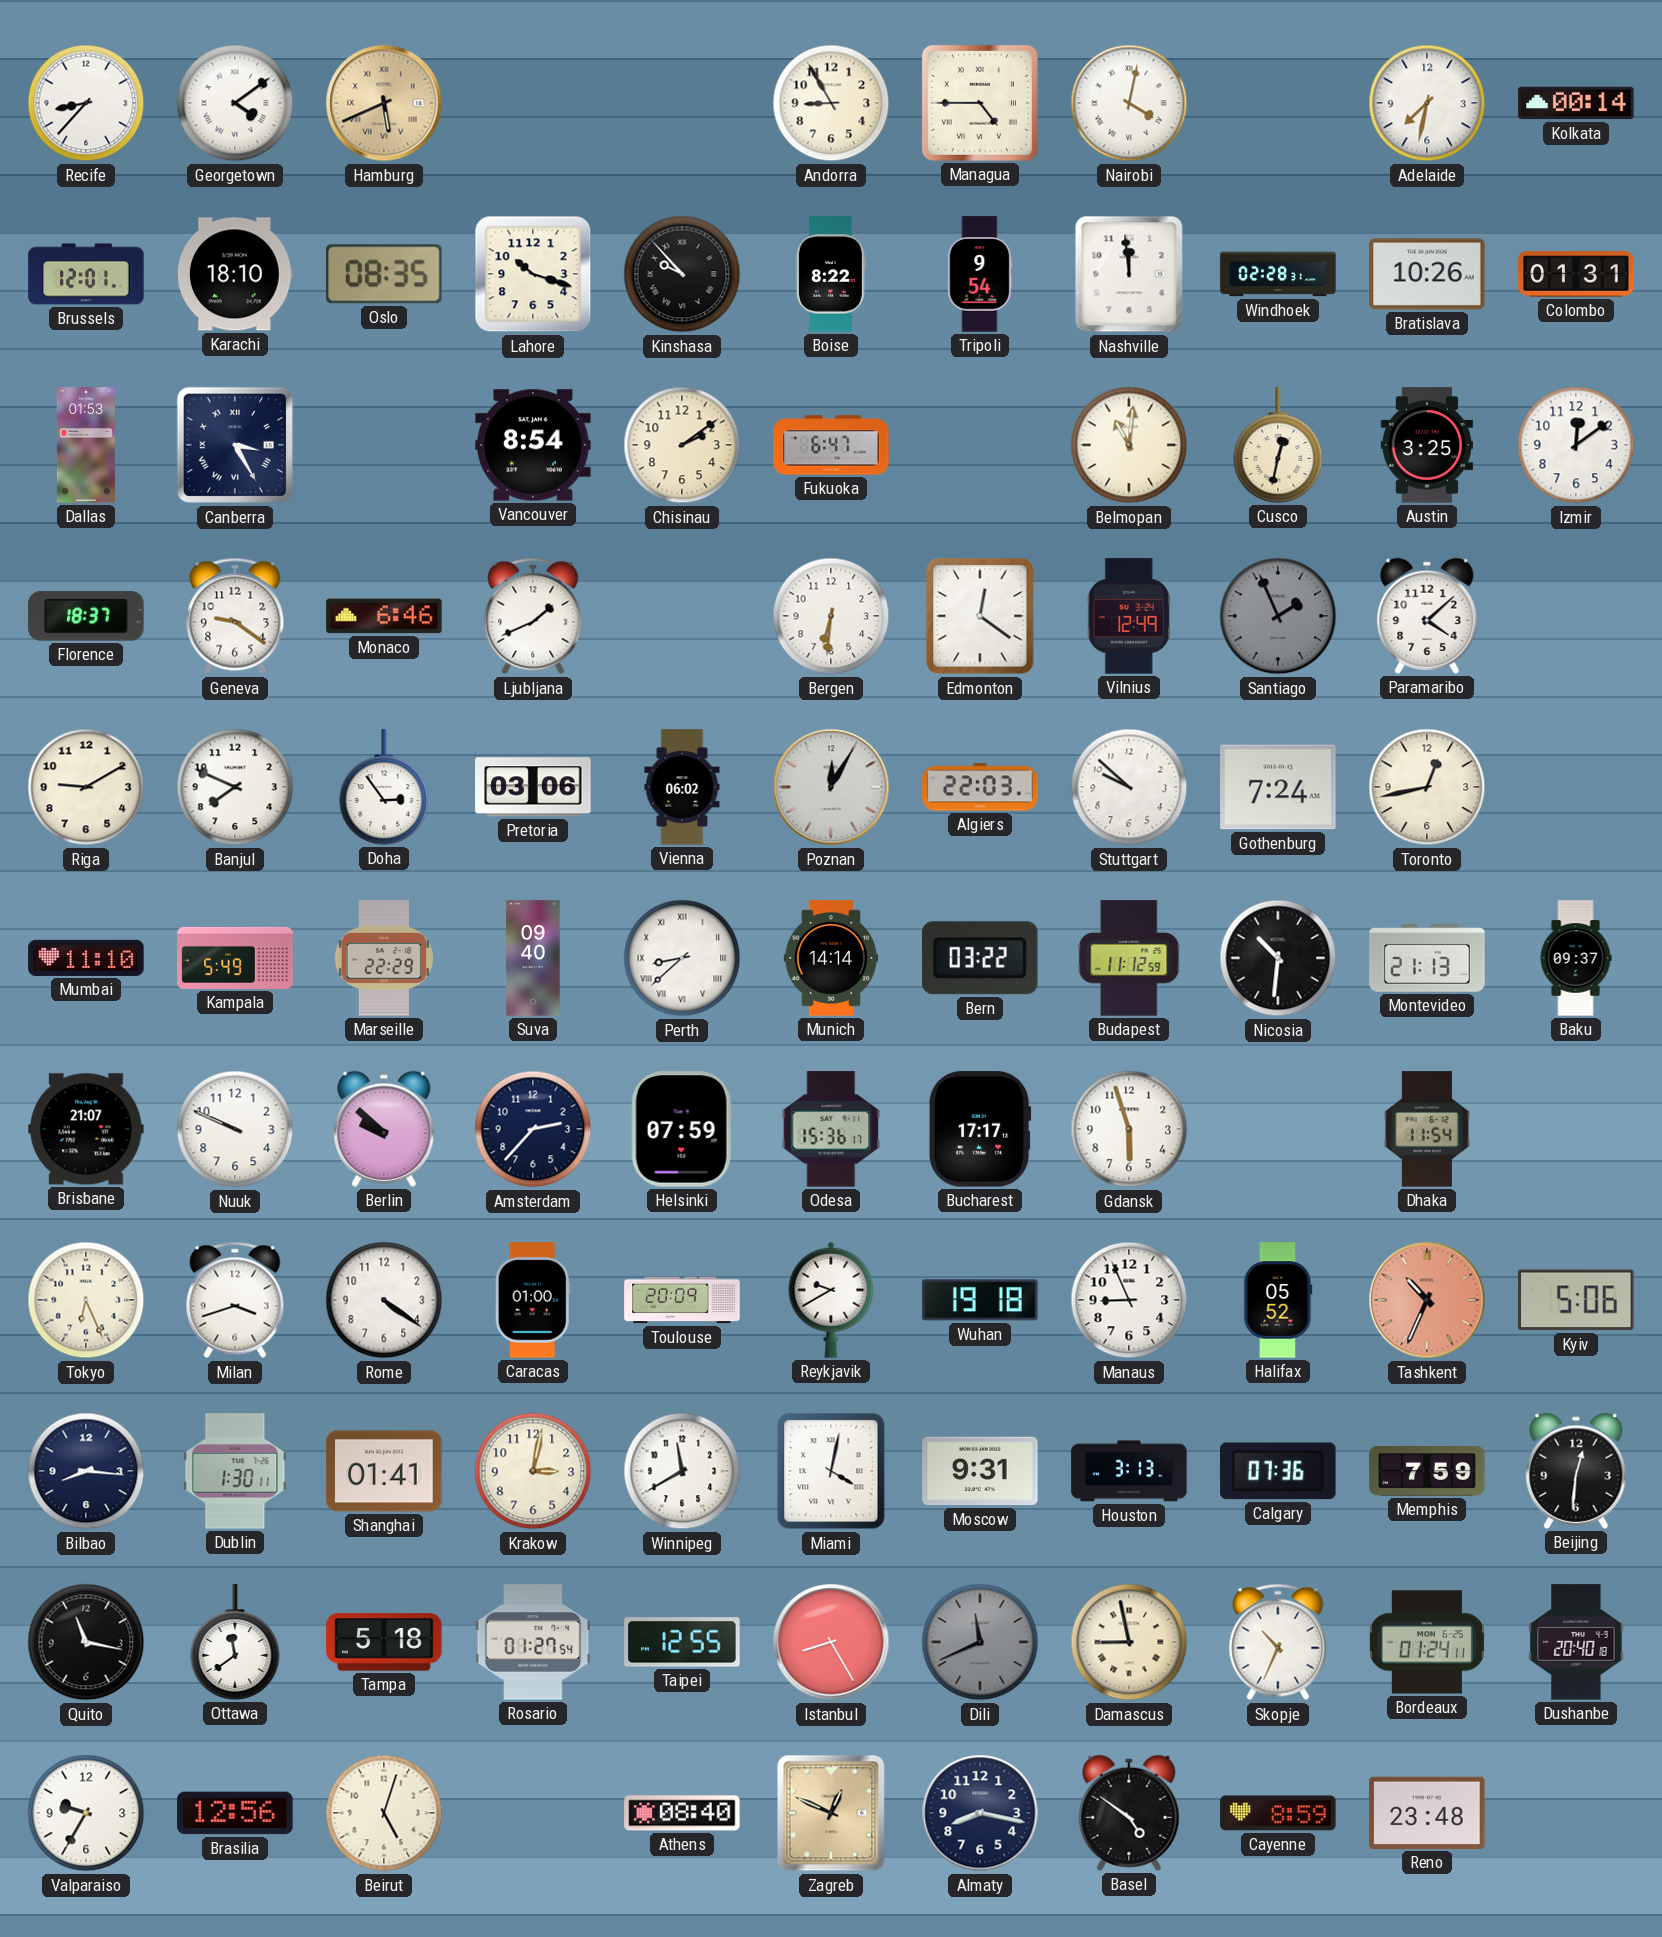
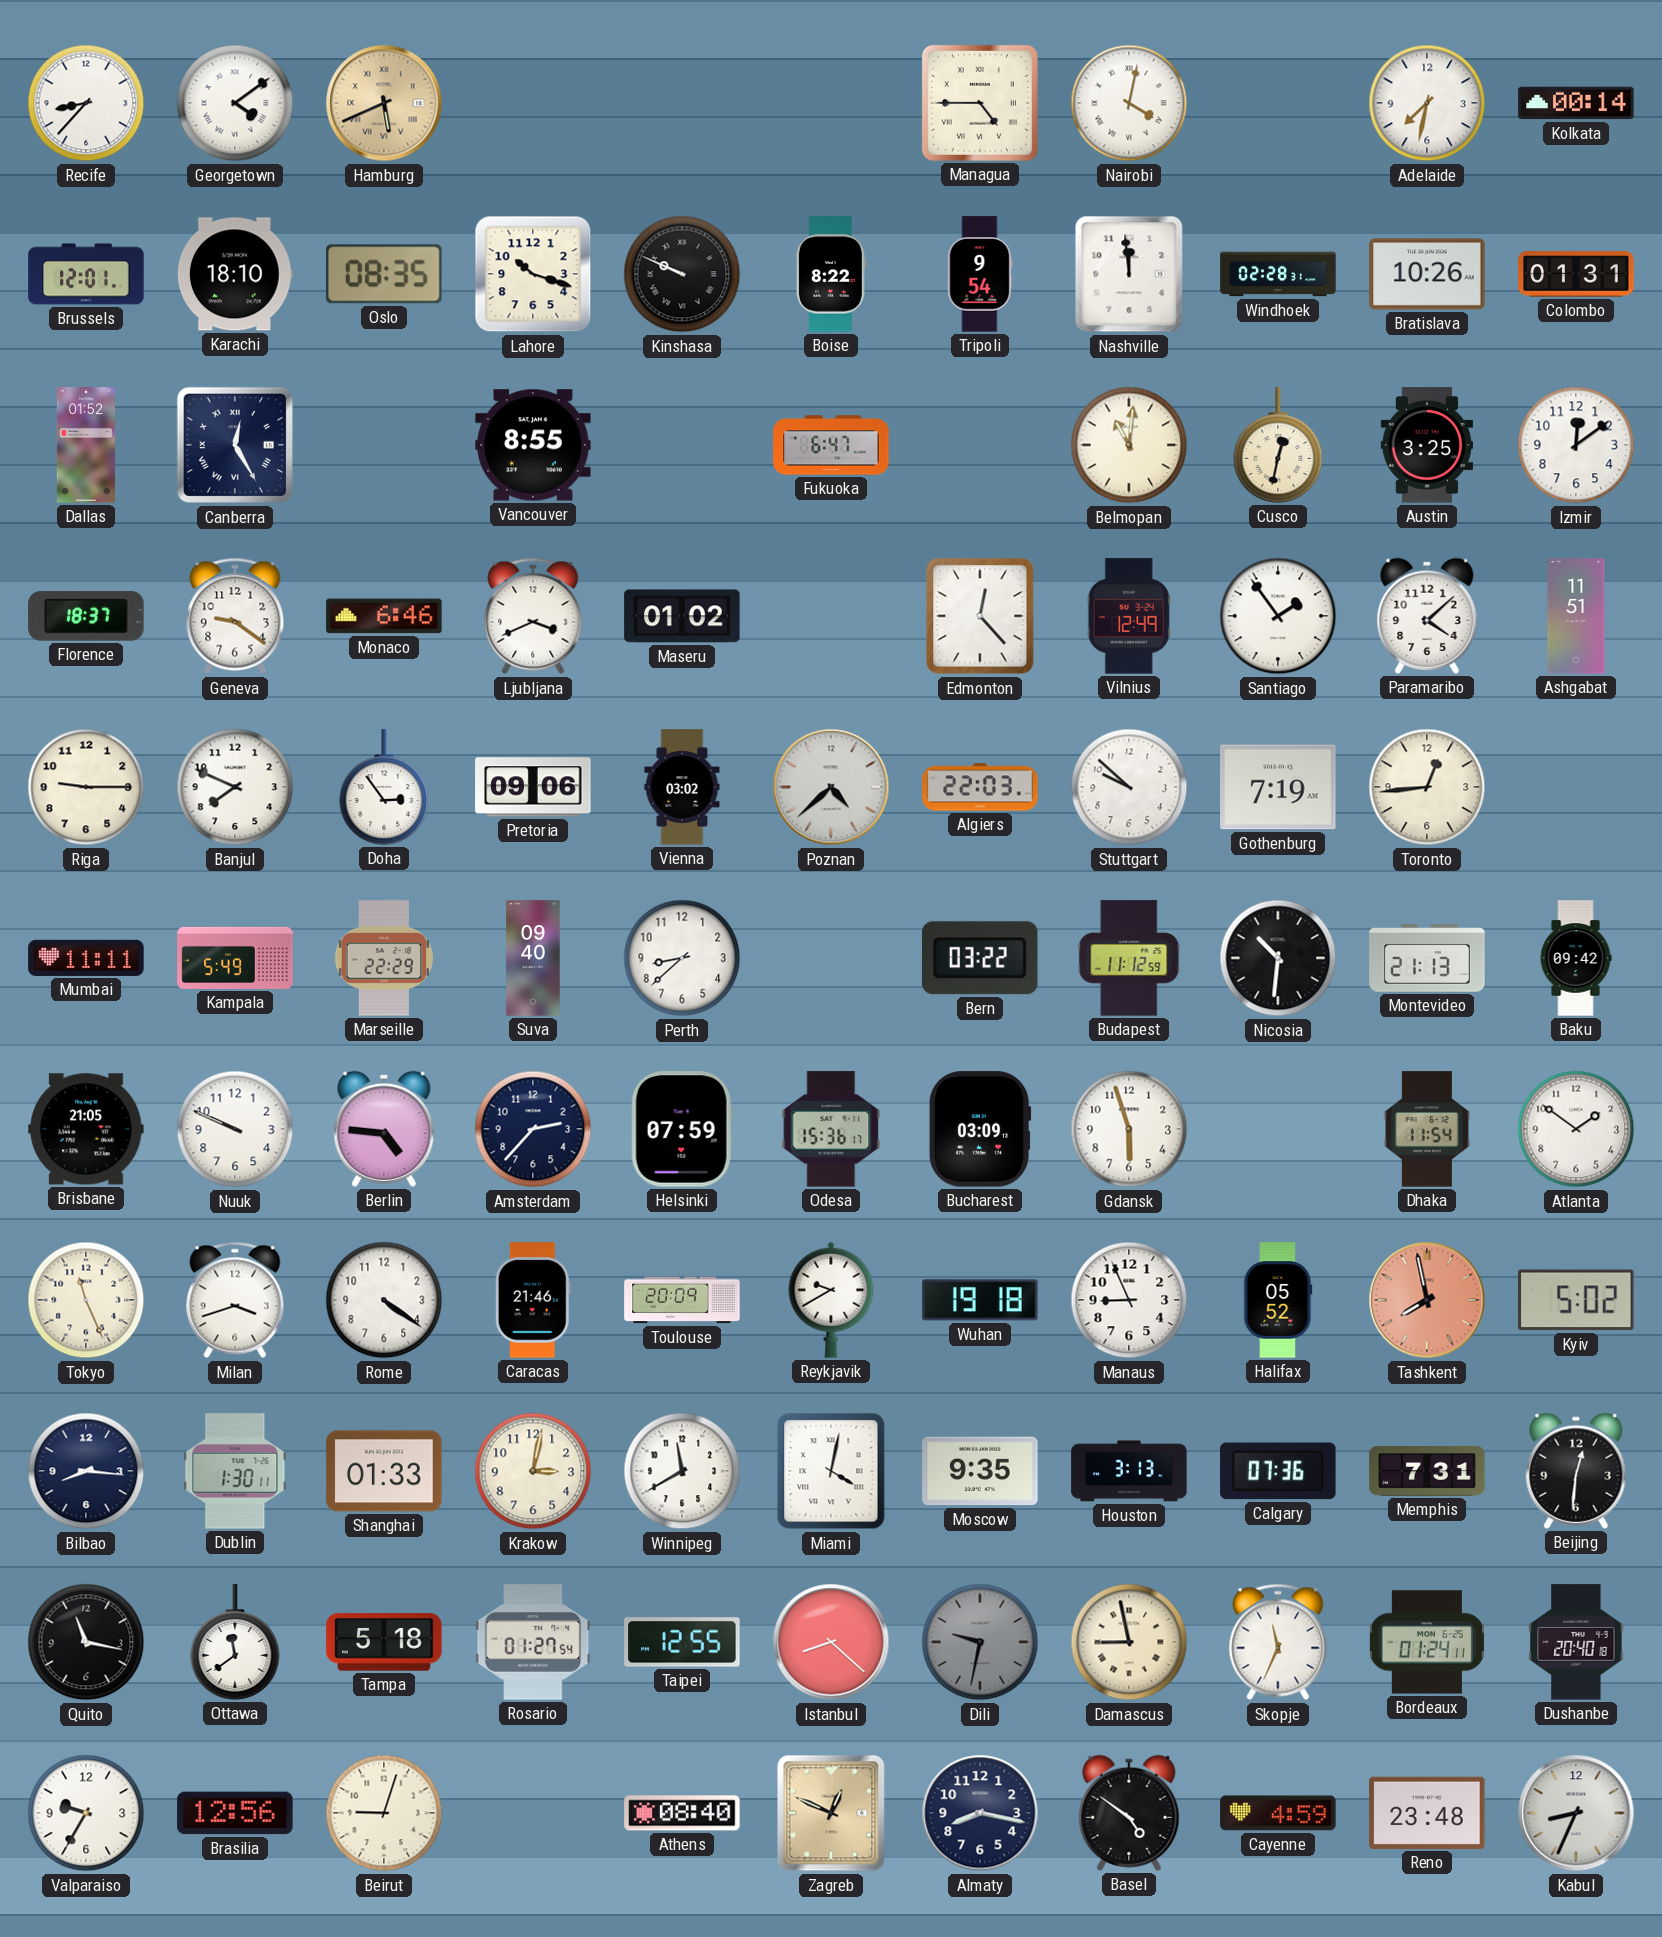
Andorra: 8:55 -> none (831, 103)
Kinshasa: 9:53 -> 9:49 (682, 274)
Dallas: 01:53 -> 01:52 (86, 445)
Canberra: 3:25 -> 12:25 (235, 445)
Vancouver: 8:54 -> 8:55 (533, 445)
Chisinau: 2:09 -> none (682, 445)
Ljubljana: 1:41 -> 3:41 (533, 616)
Maseru: none -> 01:02 (682, 616)
Bergen: 6:31 -> none (831, 616)
Edmonton: 12:21 -> 12:23 (980, 616)
Santiago: 1:56 -> 1:54 (1278, 616)
Santiago dial: grey -> white (1278, 616)
Ashgabat: none -> 11:51 (1576, 616)
Riga: 9:10 -> 9:15 (86, 787)
Pretoria: 03:06 -> 09:06 (533, 787)
Vienna: 06:02 -> 03:02 (682, 787)
Poznan: 12:05 -> 4:38 (831, 787)
Gothenburg: 7:24 -> 7:19 (1278, 787)
Toronto: 12:43 -> 12:44 (1427, 787)
Mumbai: 11:10 -> 11:11 (86, 958)
Perth numerals: Roman -> Arabic (682, 958)
Munich: 14:14 -> none (831, 958)
Baku: 09:37 -> 09:42 (1576, 958)
Brisbane: 21:07 -> 21:05 (86, 1129)
Berlin: 9:52 -> 4:46 (384, 1129)
Bucharest: 17:17 -> 03:09 (980, 1129)
Atlanta: none -> 1:51 (1576, 1129)
Tokyo: 6:26 -> 11:26 (86, 1300)
Caracas: 01:00 -> 21:46 (533, 1300)
Tashkent: 10:34 -> 7:58 (1427, 1300)
Kyiv: 5:06 -> 5:02 (1576, 1300)
Shanghai: 01:41 -> 01:33 (384, 1471)
Moscow: 9:31 -> 9:35 (980, 1471)
Memphis: 7:59 -> 7:31 (1427, 1472)
Istanbul: 8:25 -> 8:22 (831, 1642)
Dili: 11:41 -> 9:32 (980, 1642)
Skopje: 10:34 -> 11:34 (1278, 1642)
Beirut: 5:03 -> 9:03 (384, 1813)
Cayenne: 8:59 -> 4:59 (1278, 1813)
Kabul: none -> 8:34 (1576, 1813)
